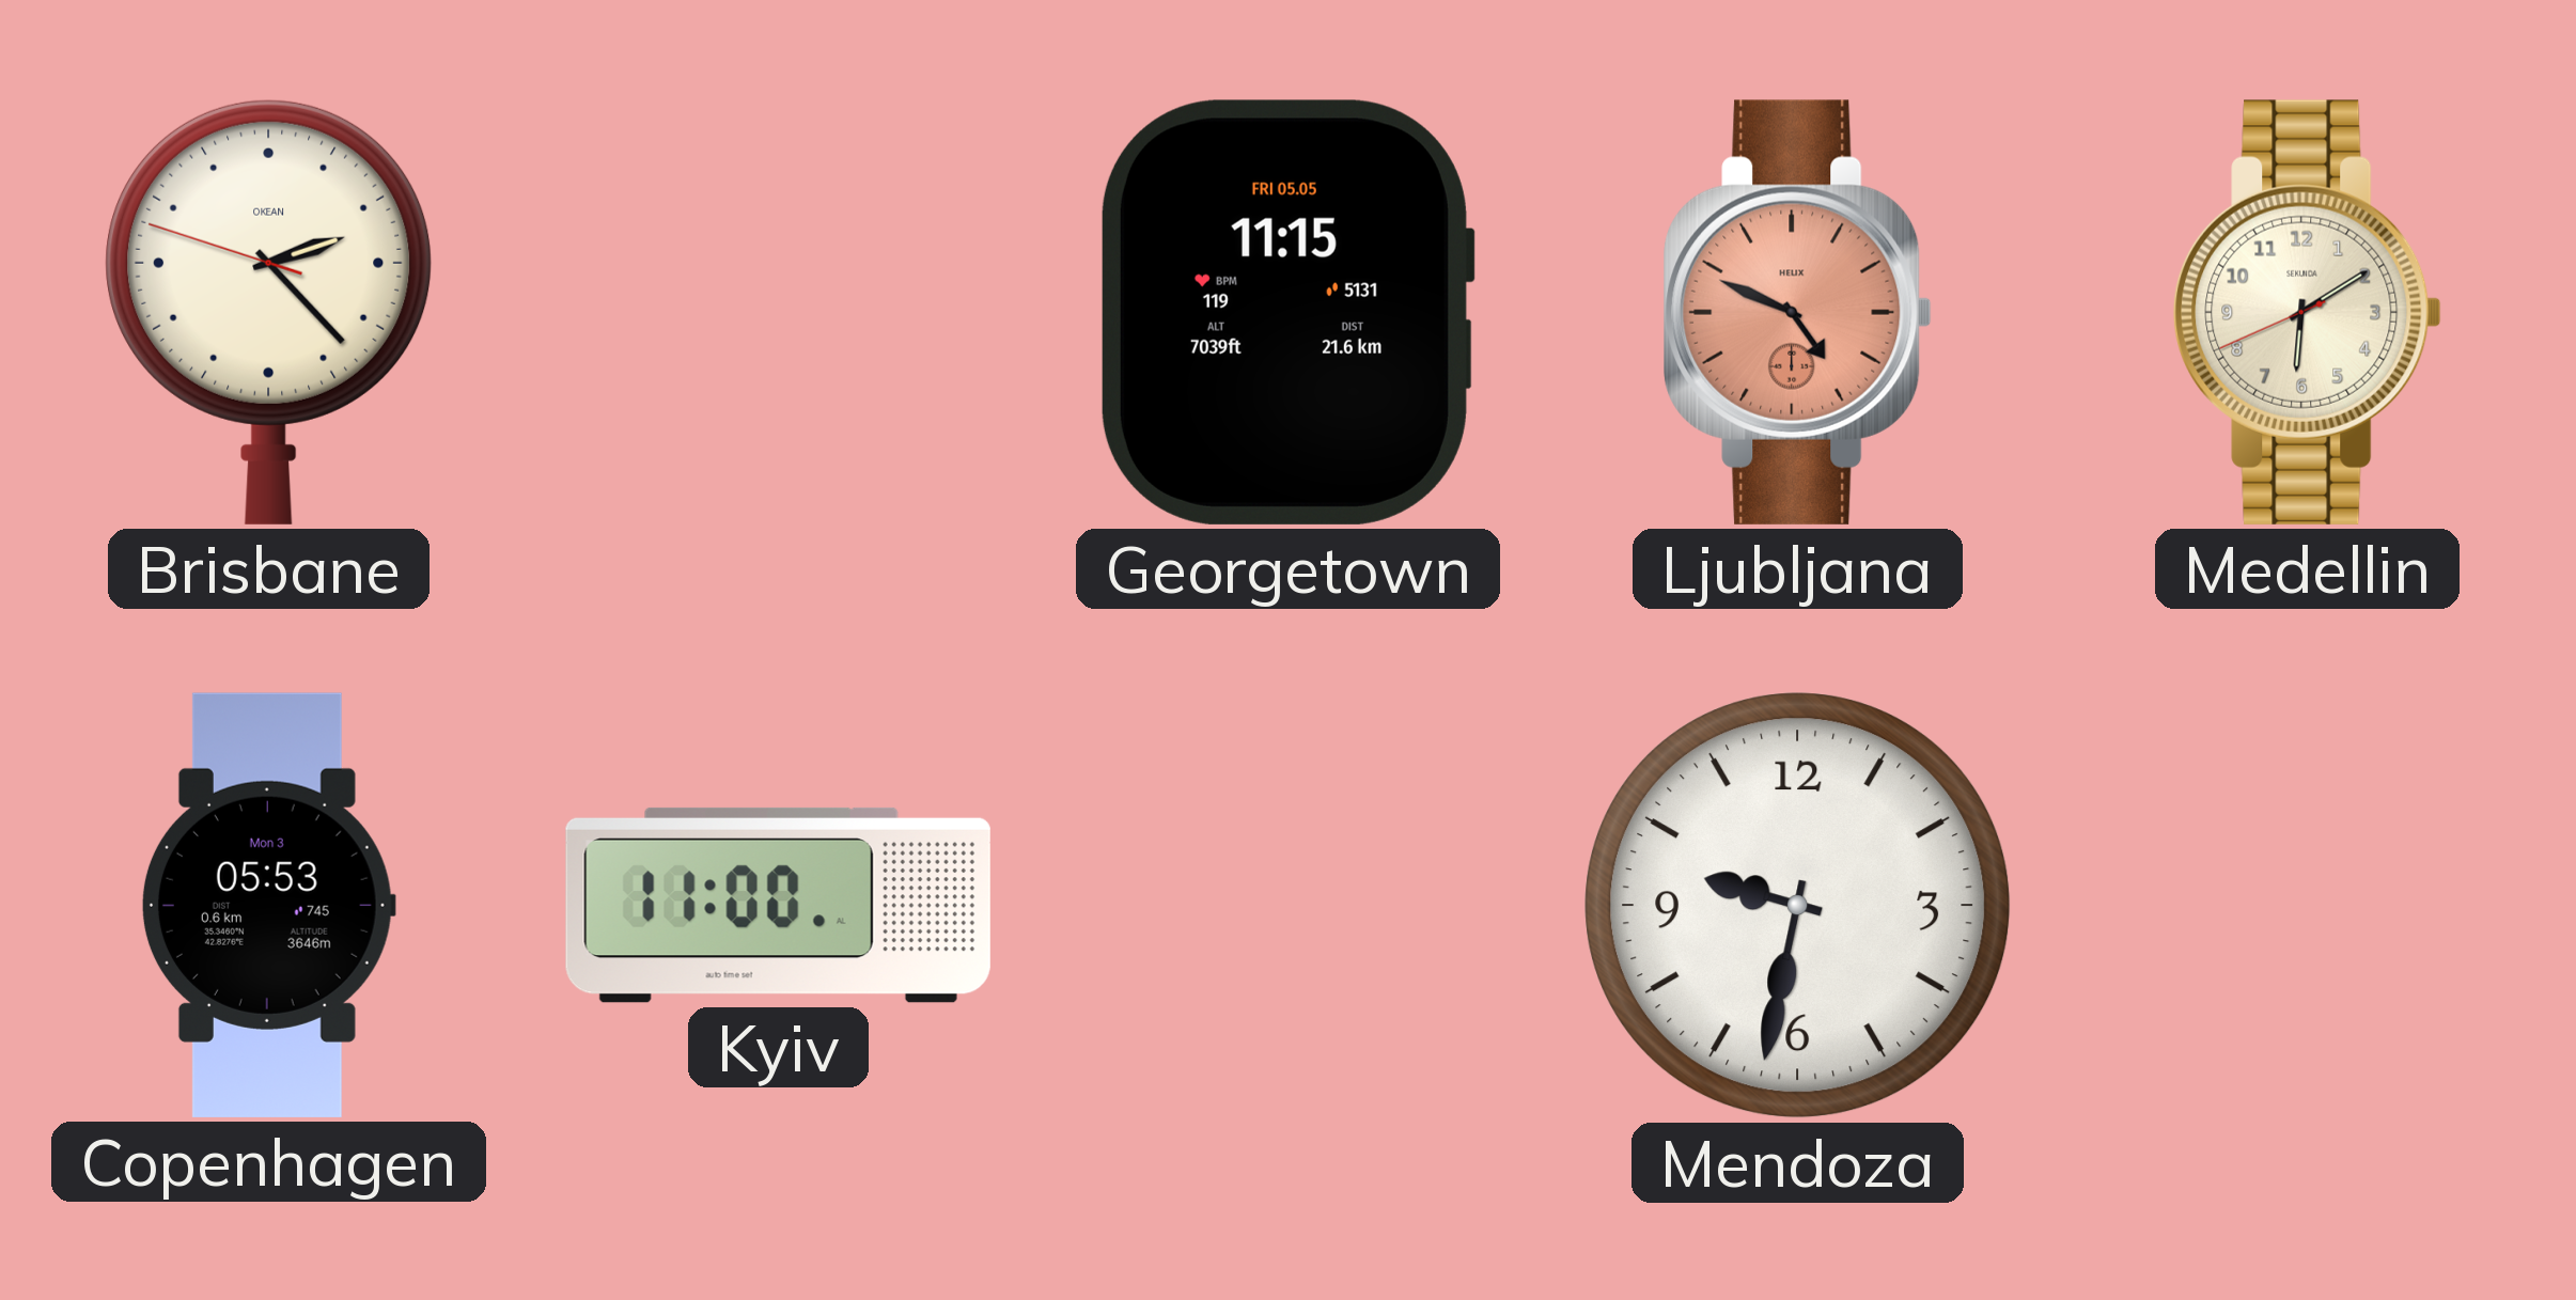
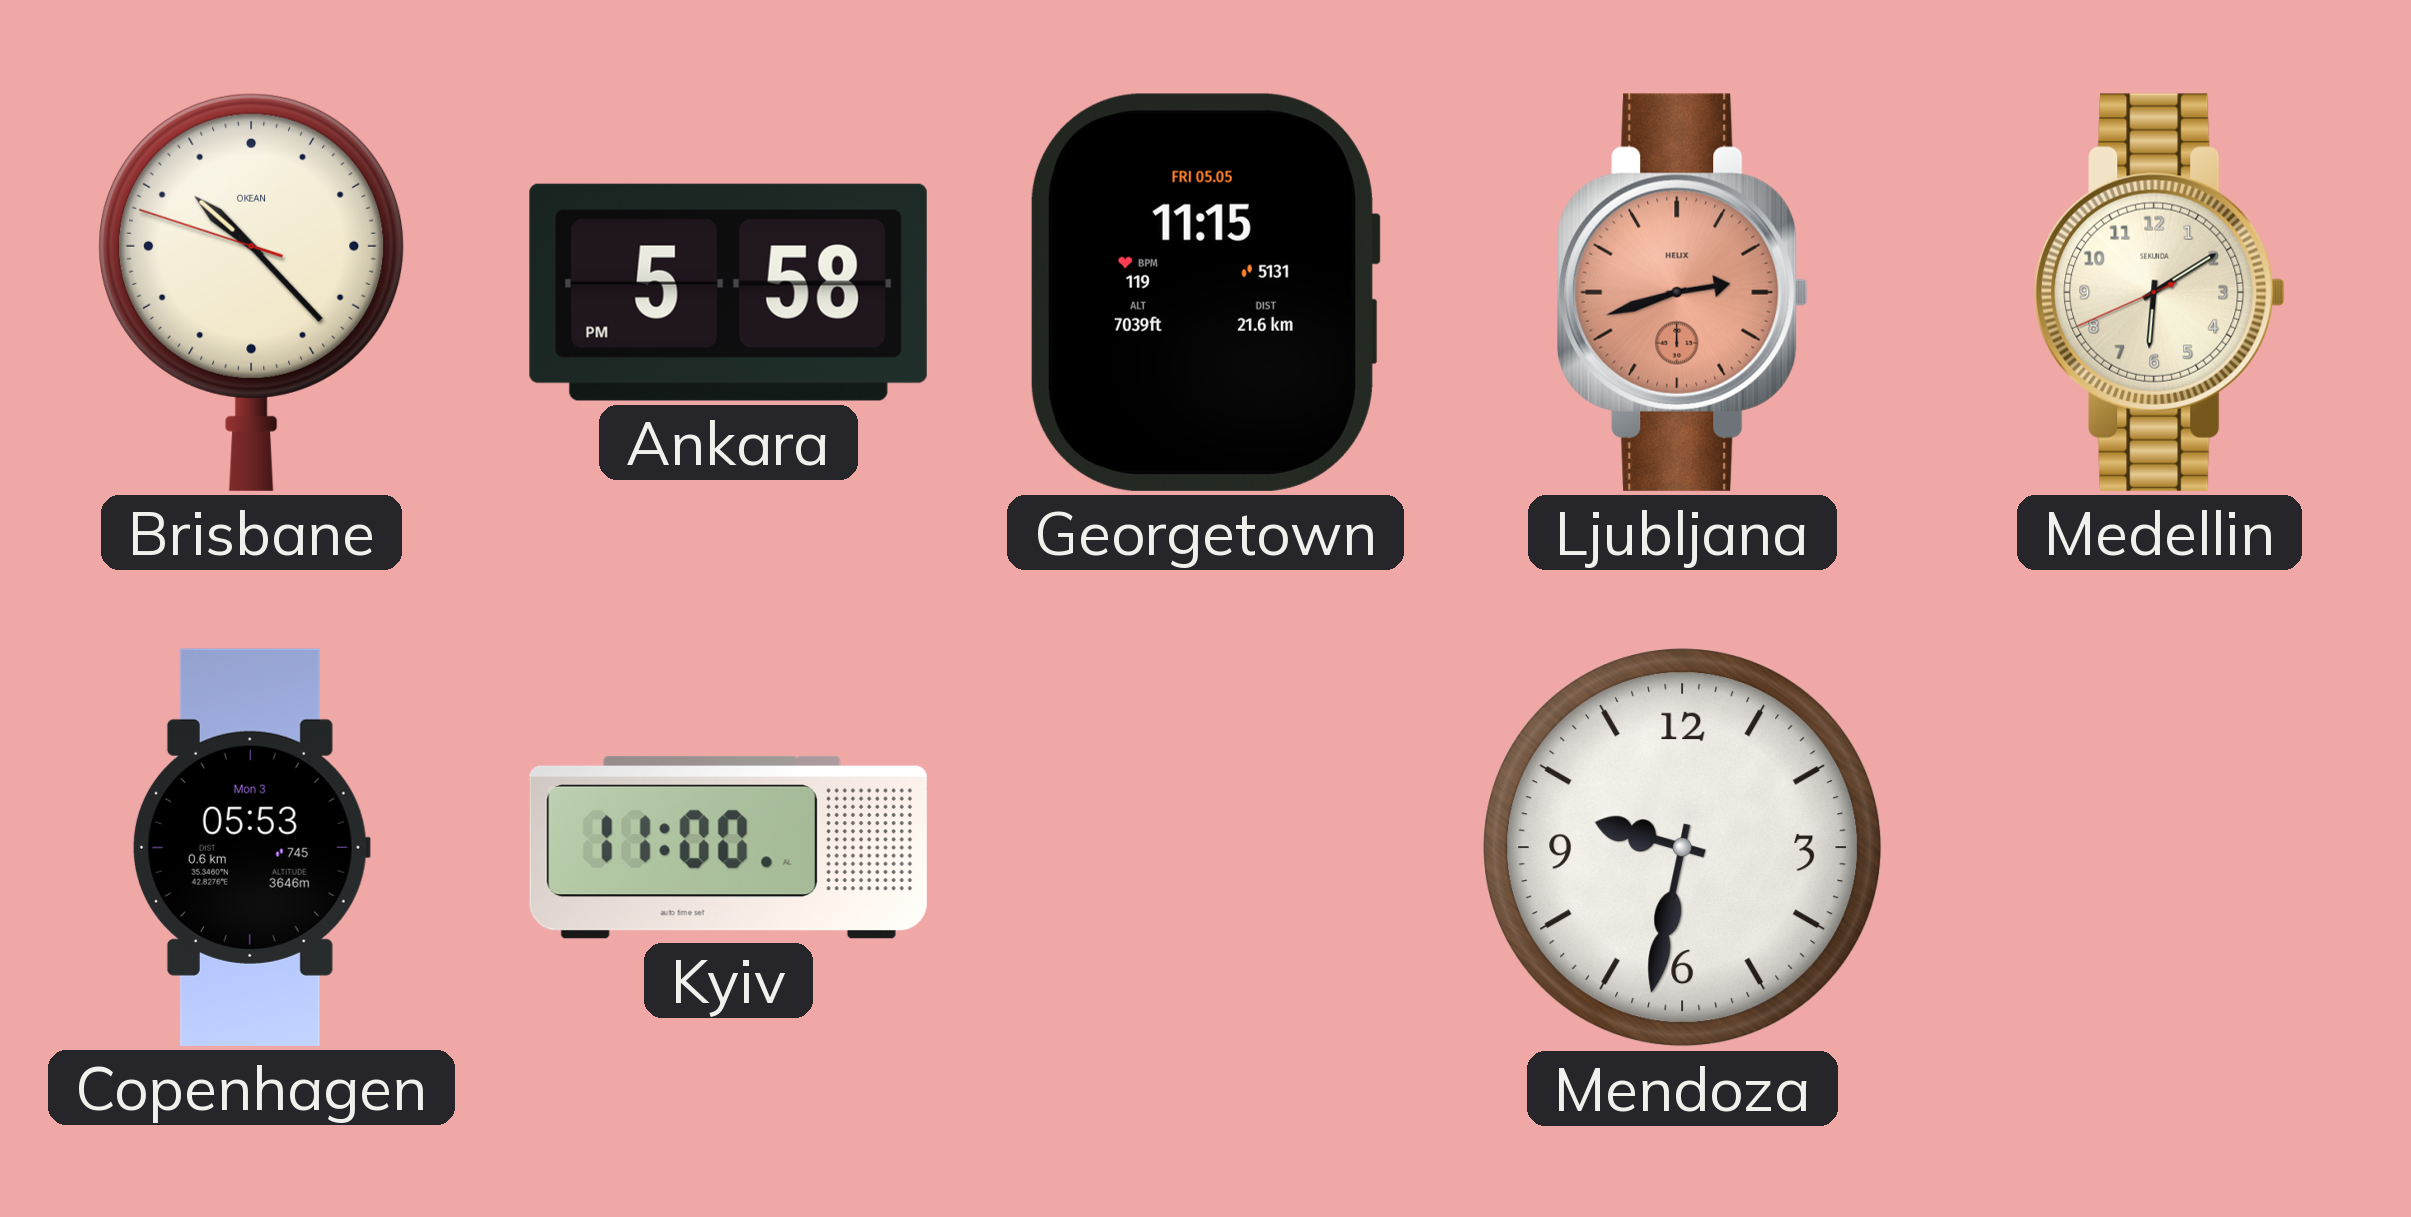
Brisbane: 2:22 -> 10:22 (252, 292)
Ankara: none -> 5:58 (728, 292)
Ljubljana: 4:49 -> 2:42 (1683, 292)
